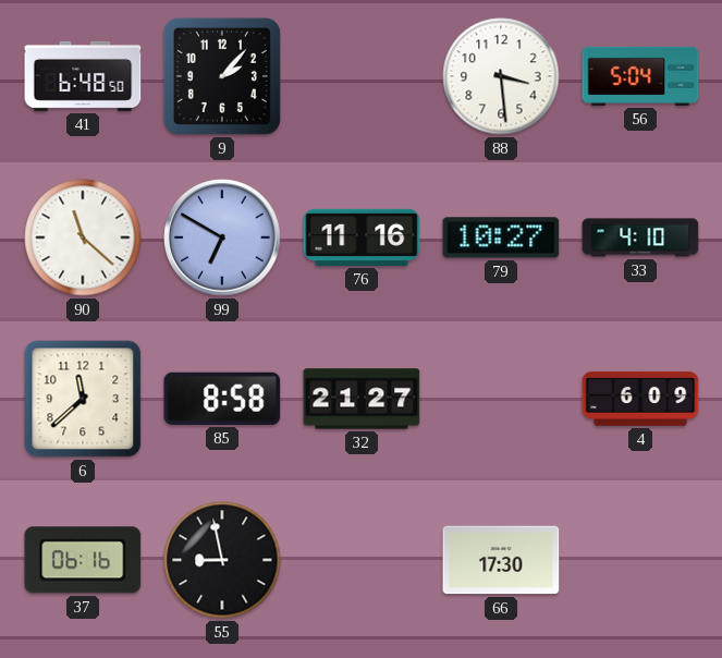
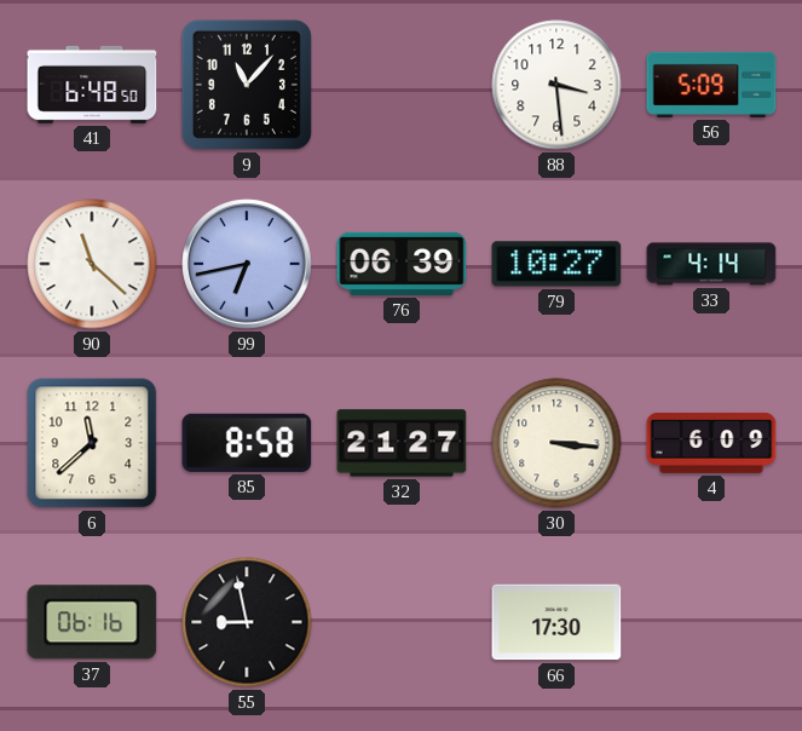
9: 2:07 -> 11:07 (247, 85)
56: 5:04 -> 5:09 (711, 85)
99: 6:50 -> 6:43 (247, 264)
76: 11:16 -> 06:39 (402, 264)
33: 4:10 -> 4:14 (711, 264)
30: none -> 3:16 (556, 443)
